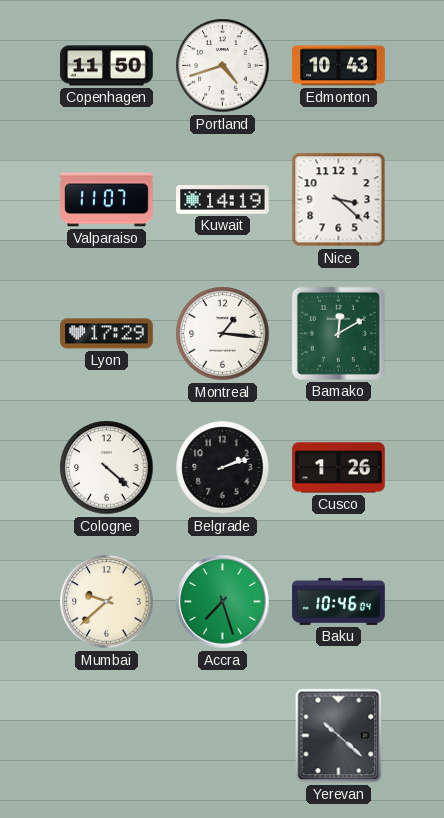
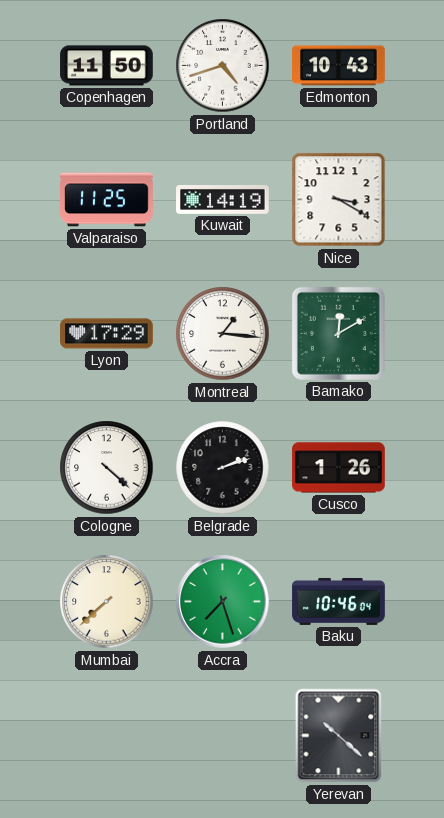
Valparaiso: 11:07 -> 11:25 (107, 200)
Nice: 3:22 -> 3:20 (339, 200)
Mumbai: 9:38 -> 7:38 (107, 602)
